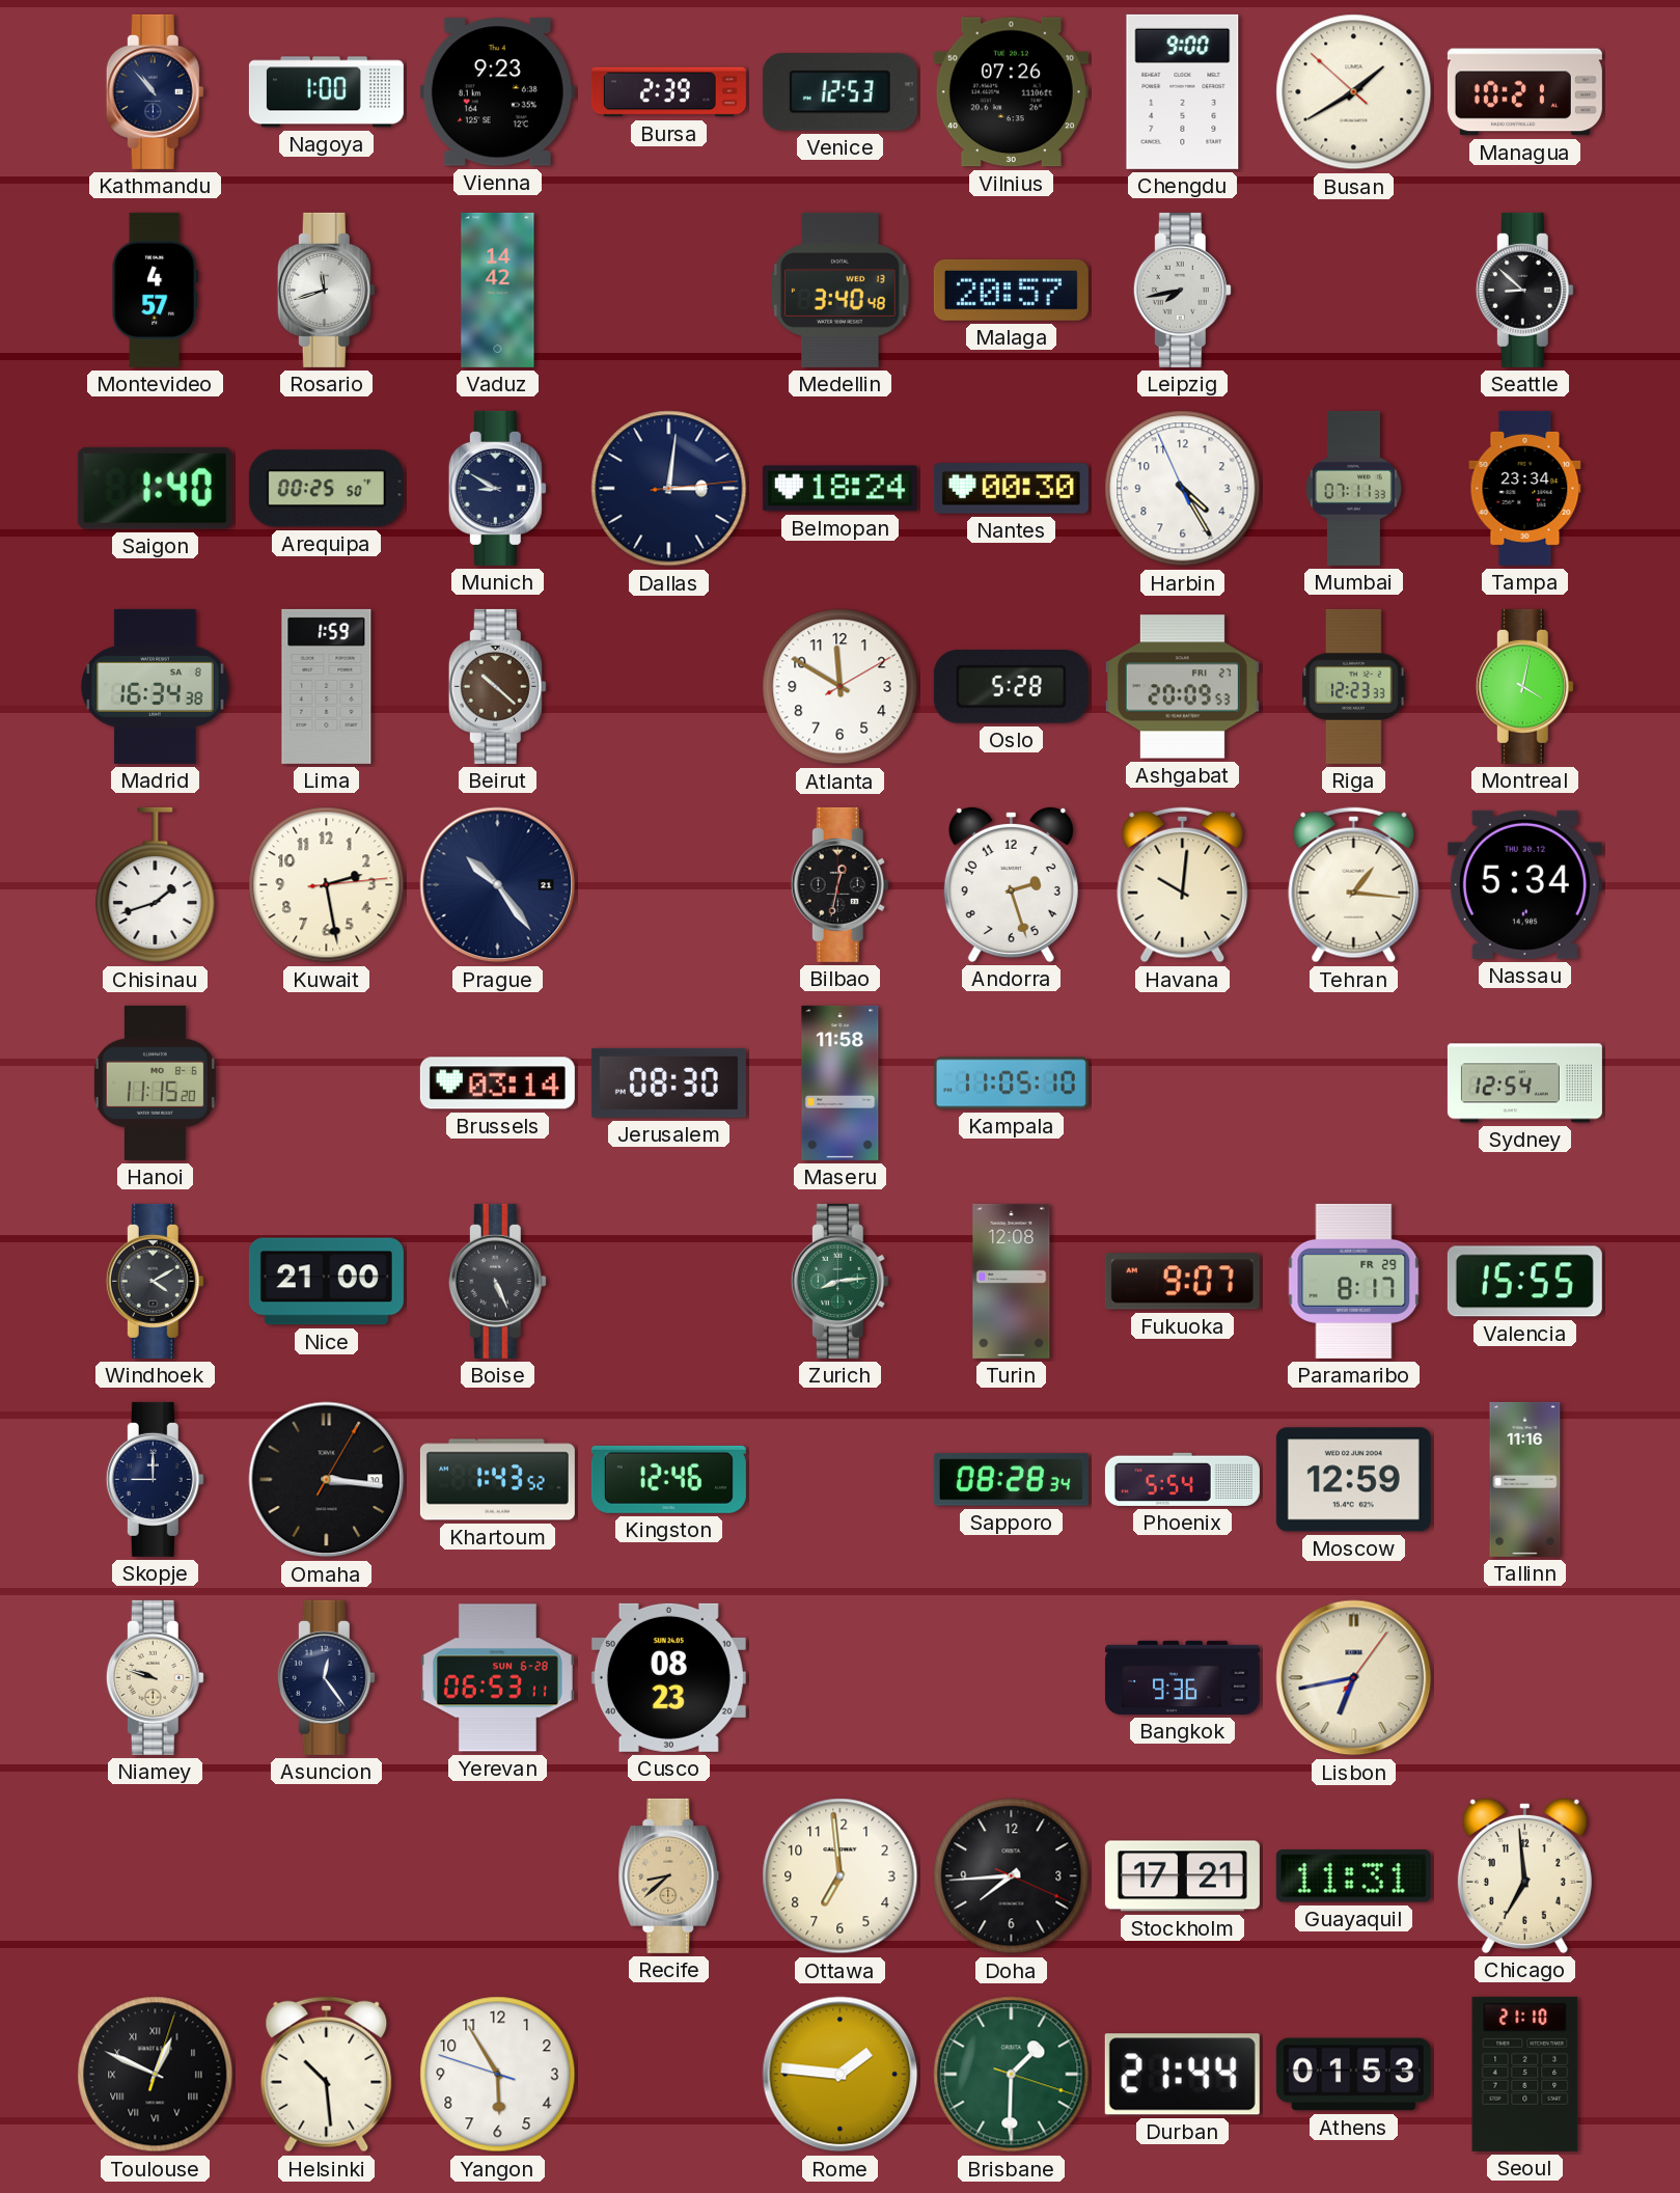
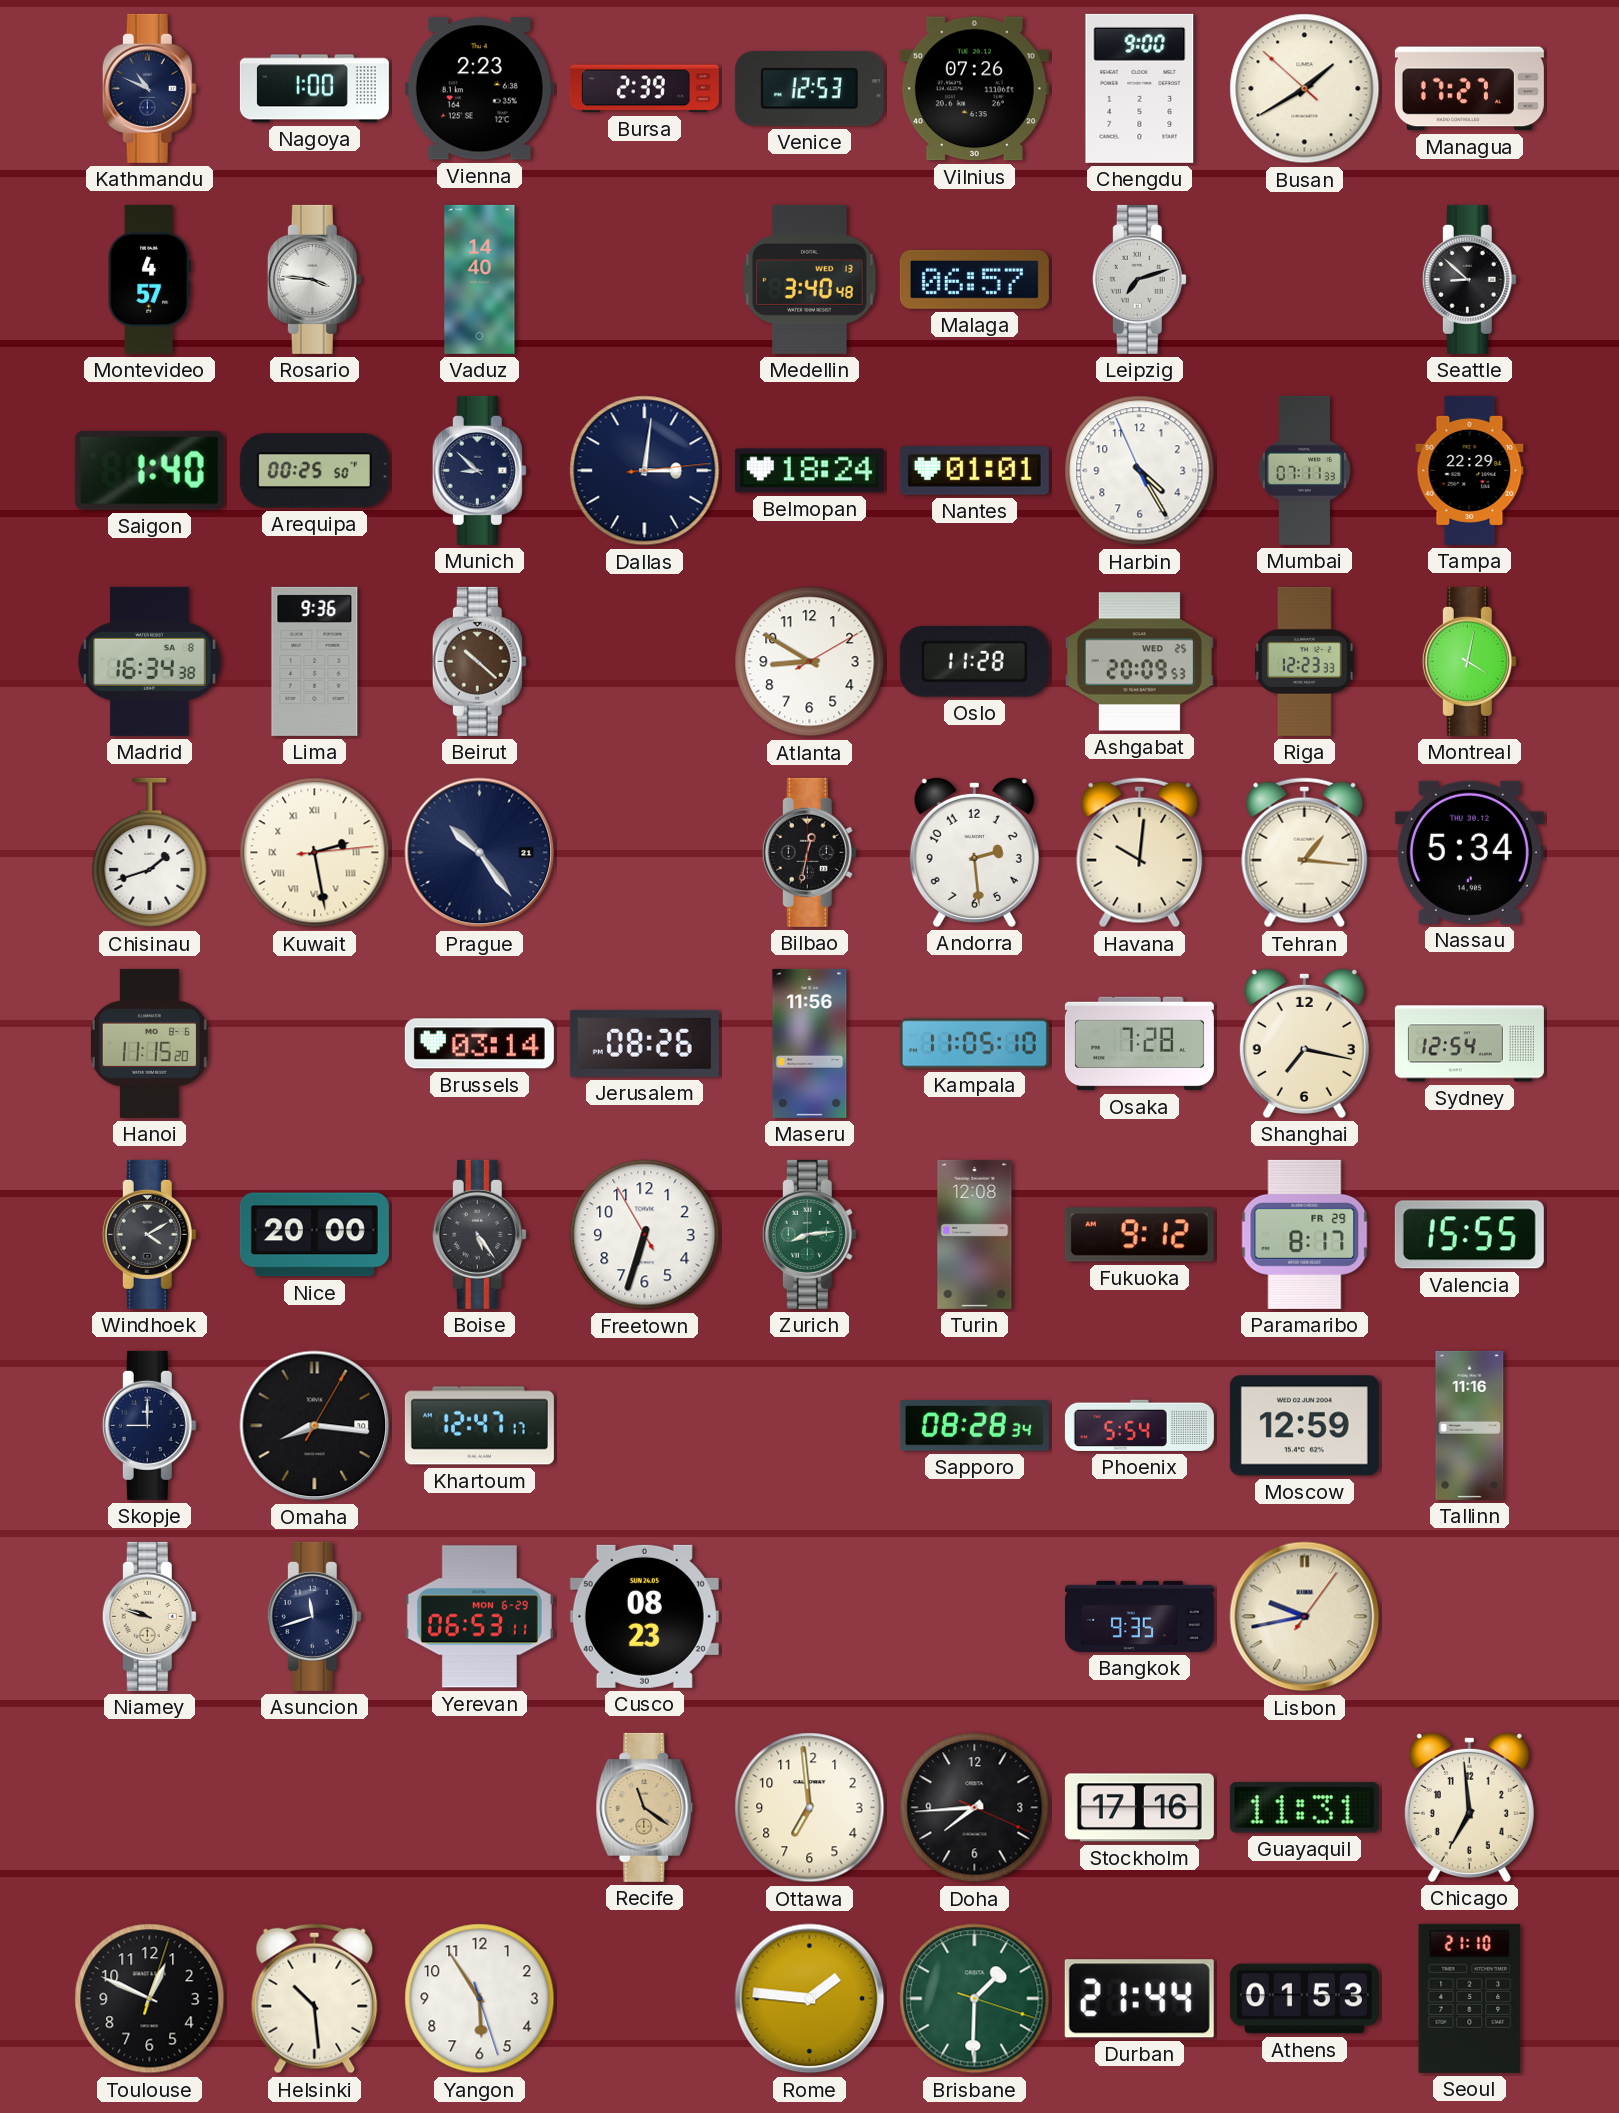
Kathmandu: 10:53 -> 10:49 (149, 88)
Vienna: 9:23 -> 2:23 (479, 89)
Managua: 10:21 -> 17:27 (1469, 89)
Rosario: 11:42 -> 3:46 (314, 279)
Vaduz: 14:42 -> 14:40 (480, 279)
Malaga: 20:57 -> 06:57 (974, 279)
Leipzig: 7:43 -> 7:12 (1139, 279)
Munich: 8:50 -> 8:52 (479, 470)
Nantes: 00:30 -> 01:01 (974, 471)
Tampa: 23:34 -> 22:29 (1470, 470)
Lima: 1:59 -> 9:36 (315, 661)
Atlanta: 11:50 -> 8:50 (810, 662)
Oslo: 5:28 -> 11:28 (974, 662)
Ashgabat date: FRI 27 -> WED 25 (1139, 662)
Kuwait numerals: Arabic -> Roman (315, 853)
Andorra: 2:27 -> 2:29 (974, 852)
Jerusalem: 08:30 -> 08:26 (644, 1043)
Maseru: 11:58 -> 11:56 (810, 1043)
Osaka: none -> 7:28 (1139, 1044)
Shanghai: none -> 7:17 (1304, 1043)
Nice: 21:00 -> 20:00 (314, 1235)
Boise: 5:26 -> 5:24 (479, 1234)
Freetown: none -> 6:32 (645, 1235)
Fukuoka: 9:07 -> 9:12 (1139, 1235)
Omaha: 3:16 -> 8:16 (315, 1426)
Khartoum: 1:43 -> 12:47 (479, 1426)
Kingston: 12:46 -> none (668, 1479)
Asuncion: 12:24 -> 11:42 (314, 1616)
Yerevan date: SUN 6-28 -> MON 6-29 (479, 1617)
Bangkok: 9:36 -> 9:35 (1139, 1616)
Lisbon: 6:43 -> 9:43 (1305, 1617)
Recife: 8:38 -> 11:21 (645, 1807)
Stockholm: 17:21 -> 17:16 (1139, 1808)
Toulouse numerals: Roman -> Arabic (150, 1999)
Yangon: 5:54:48 -> 5:54:27 (480, 1999)
